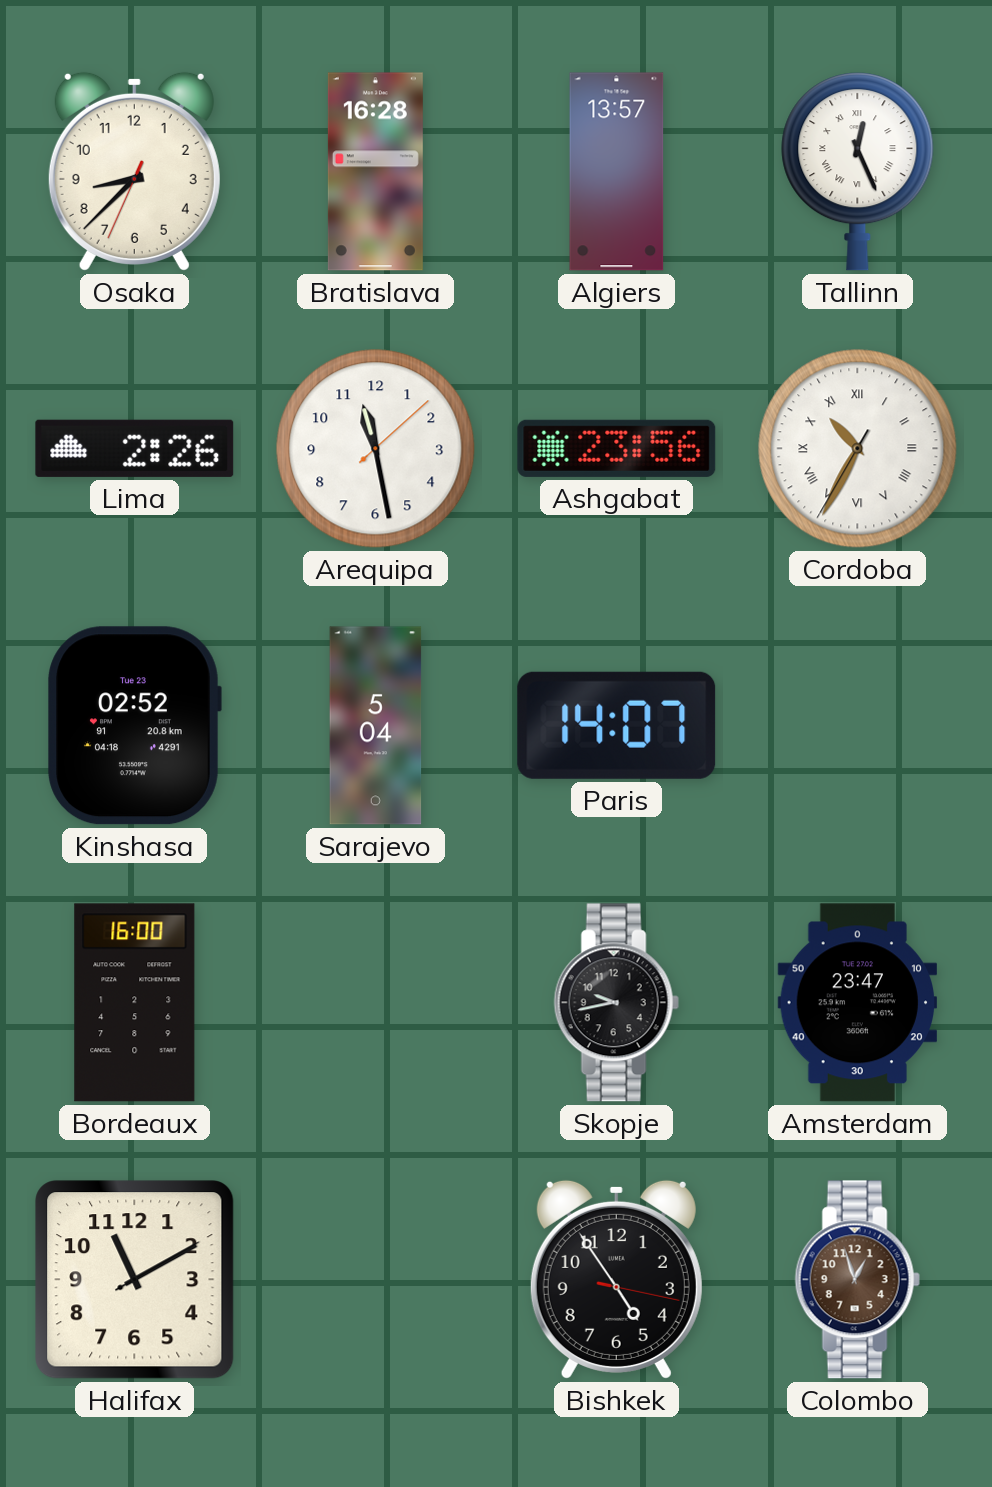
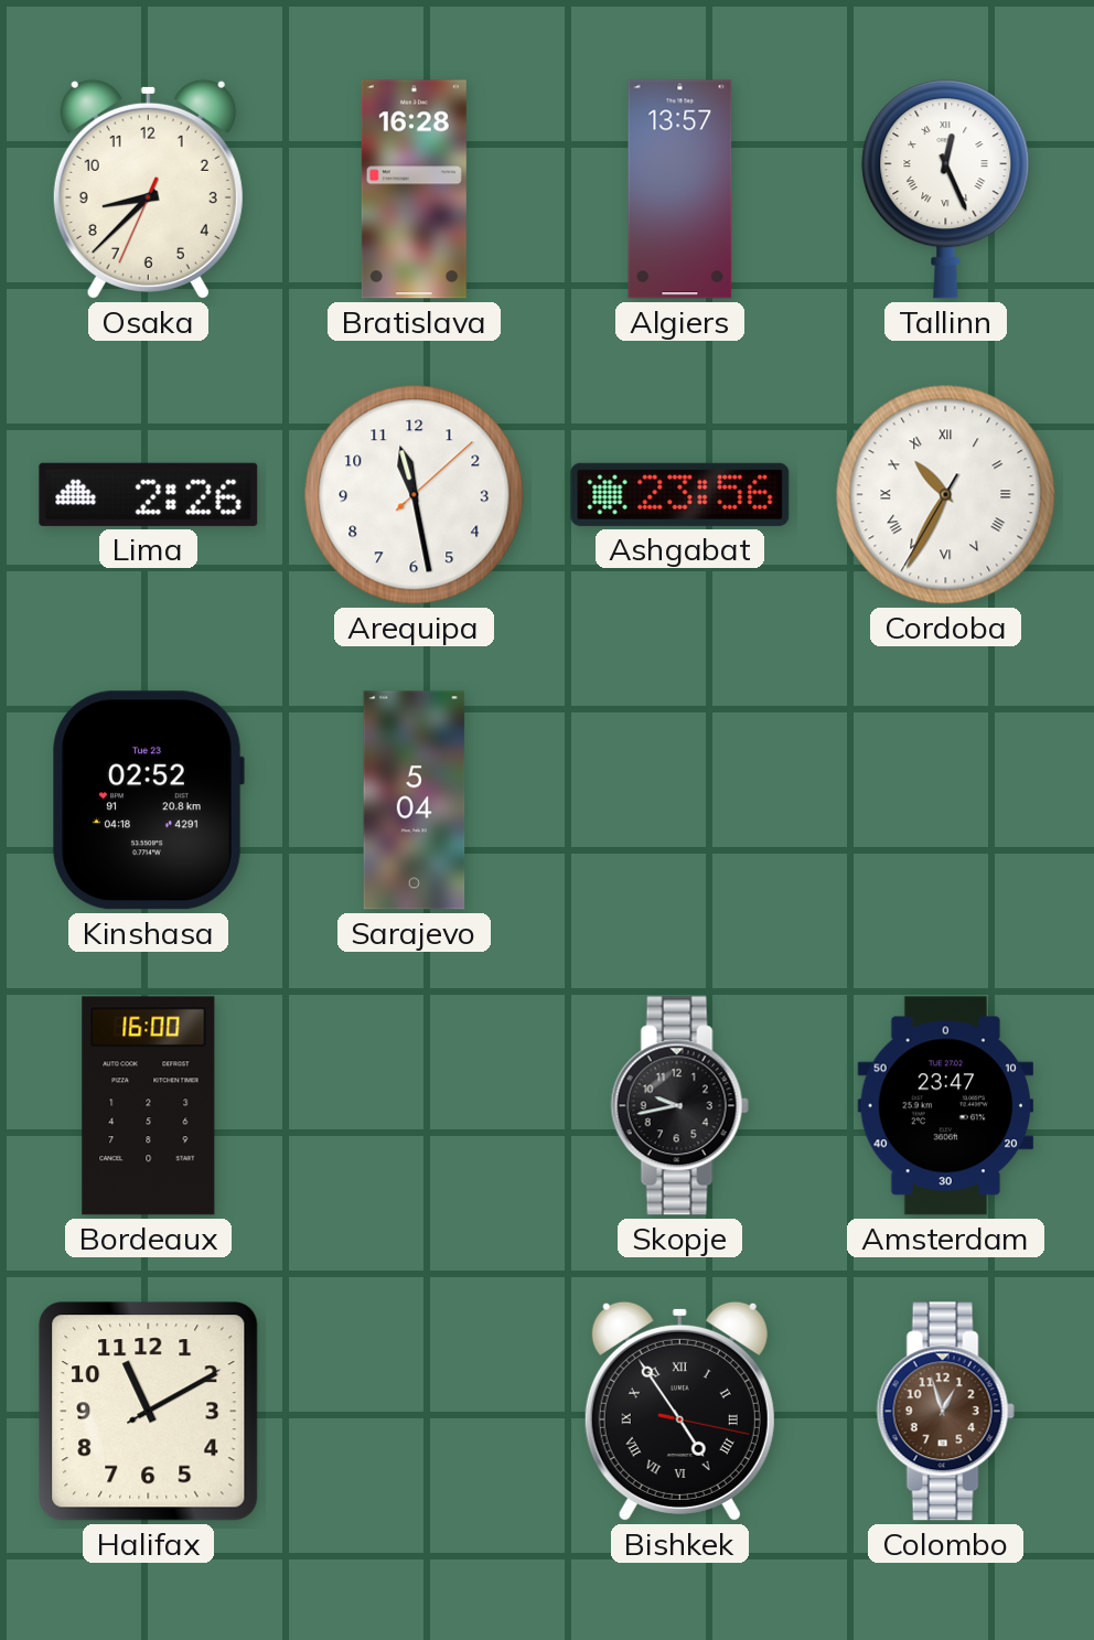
Paris: 14:07 -> none (617, 725)
Bishkek numerals: Arabic -> Roman (679, 1411)
